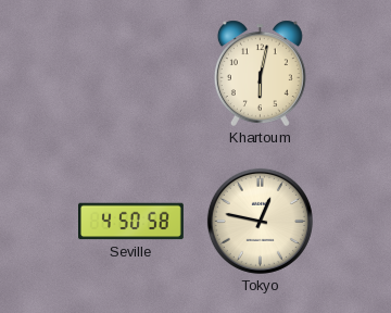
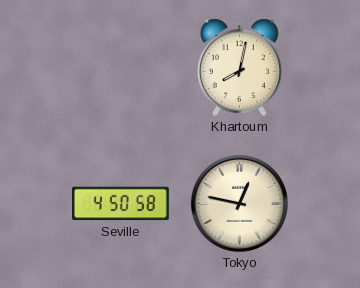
Khartoum: 6:02 -> 8:02 (239, 67)
